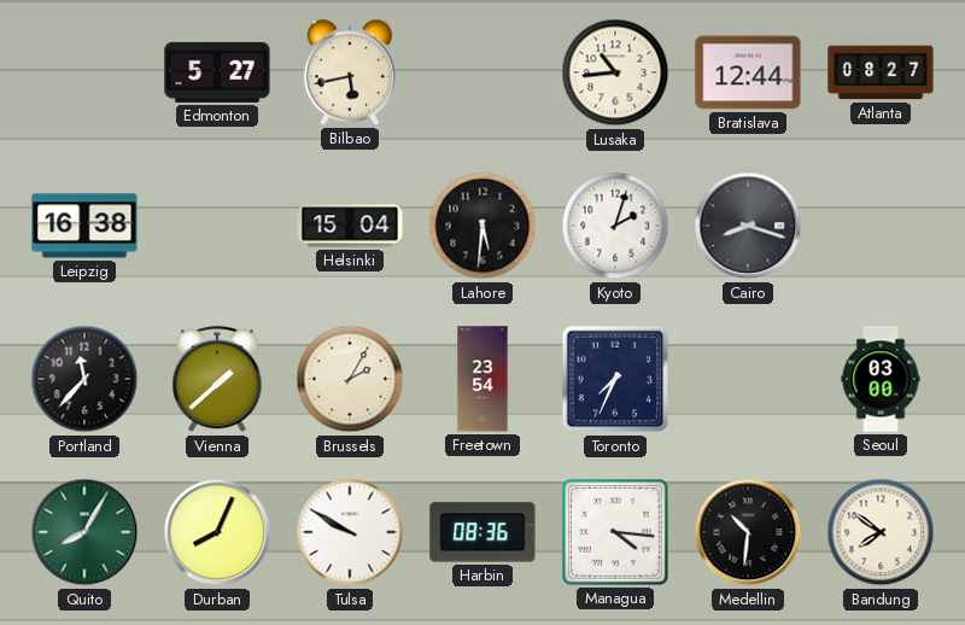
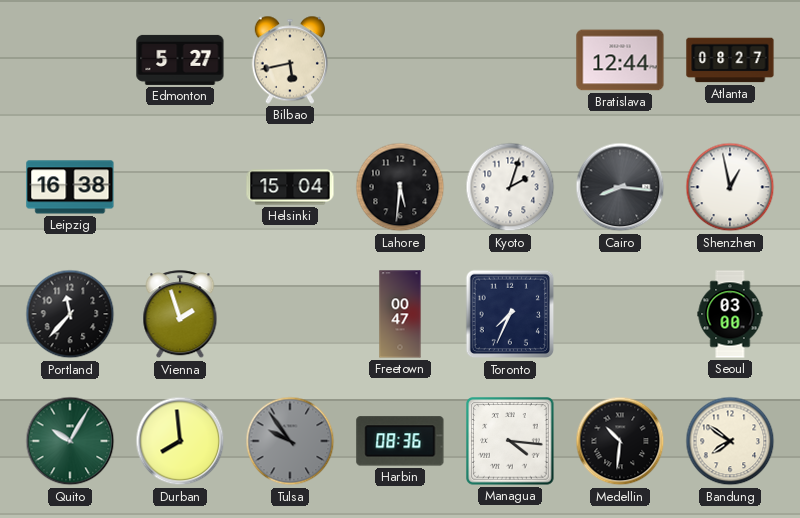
Lusaka: 10:44 -> none (615, 72)
Cairo: 8:18 -> 8:16 (620, 187)
Shenzhen: none -> 12:58 (730, 187)
Vienna: 1:38 -> 1:57 (180, 315)
Brussels: 2:05 -> none (350, 379)
Freetown: 23:54 -> 00:47 (400, 314)
Quito: 8:05 -> 10:05 (70, 441)
Durban: 8:04 -> 7:59 (180, 441)
Tulsa: 9:50 -> 9:54 (290, 441)
Tulsa dial: white -> grey (290, 441)
